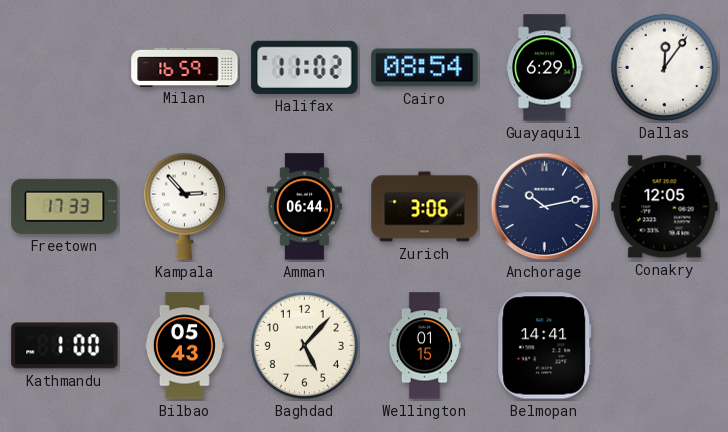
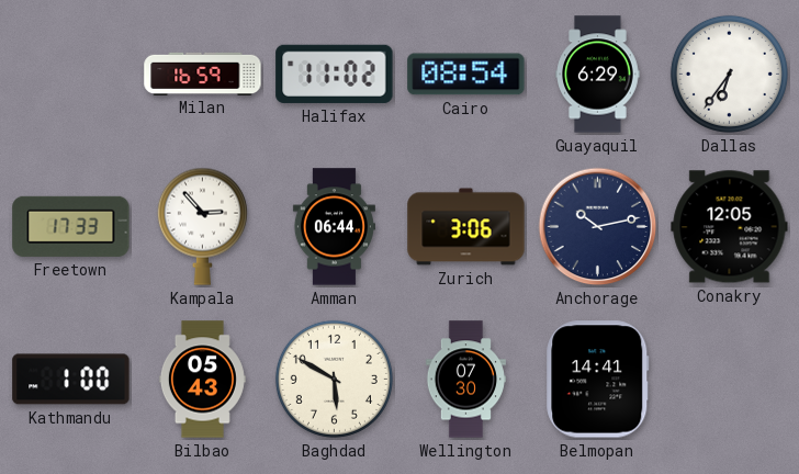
Dallas: 12:06 -> 6:36 (729, 74)
Baghdad: 5:07 -> 5:50 (334, 379)
Wellington: 01:15 -> 07:30 (465, 380)
